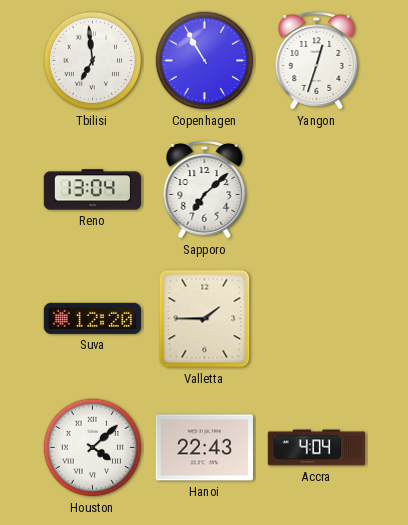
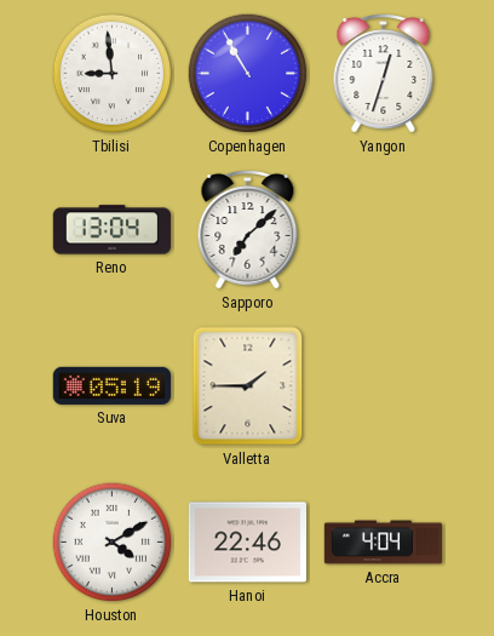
Tbilisi: 6:59 -> 8:59 (113, 74)
Suva: 12:20 -> 05:19 (111, 385)
Houston: 4:08 -> 4:10 (113, 543)
Hanoi: 22:43 -> 22:46 (247, 543)
